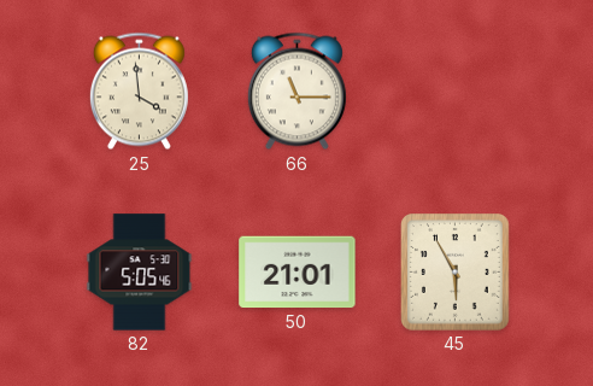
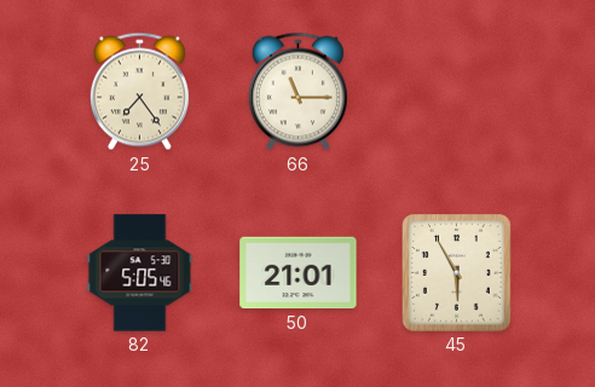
25: 3:59 -> 7:24 (139, 92)
